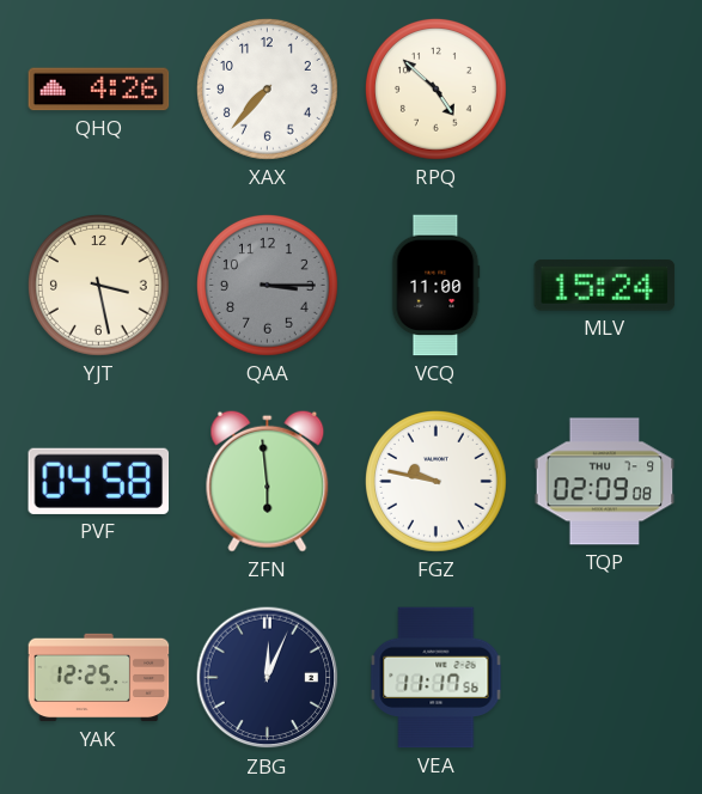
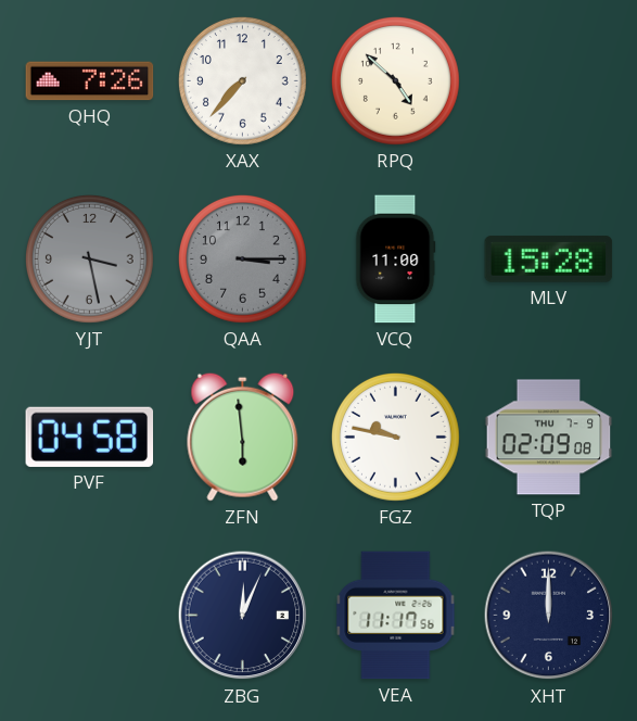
QHQ: 4:26 -> 7:26 (90, 81)
YJT dial: cream -> grey (90, 260)
MLV: 15:24 -> 15:28 (549, 260)
YAK: 12:25 -> none (99, 678)
XHT: none -> 12:00 (549, 616)
